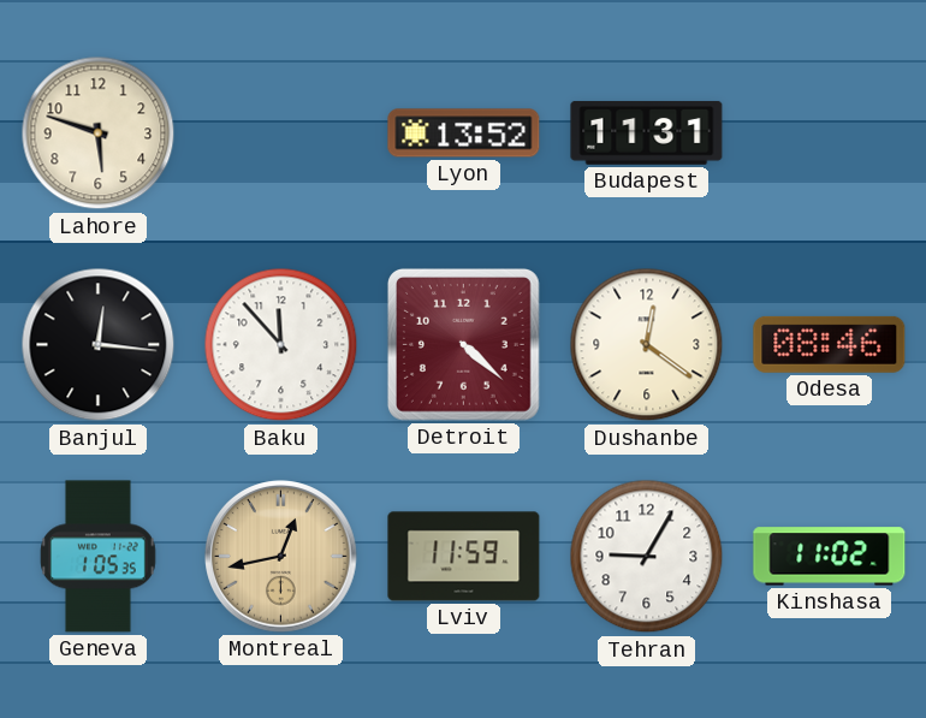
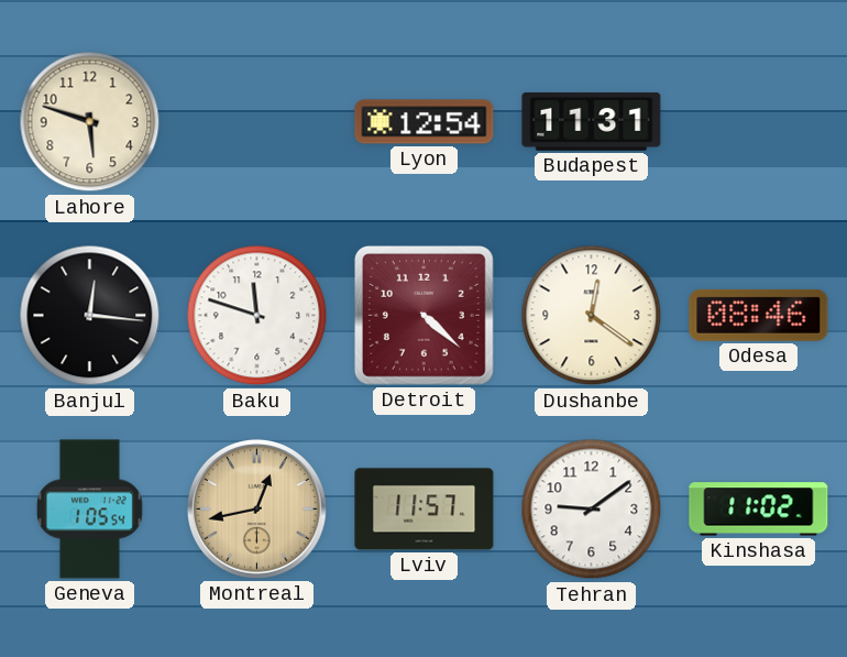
Lyon: 13:52 -> 12:54 (425, 122)
Baku: 11:53 -> 11:48 (257, 316)
Geneva: 1:05:35 -> 1:05:54 (90, 510)
Lviv: 11:59 -> 11:57 (425, 510)
Tehran: 9:05 -> 9:09 (592, 510)
